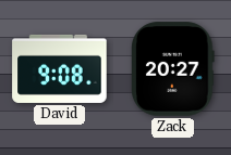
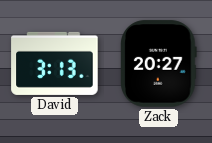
David: 9:08 -> 3:13 (55, 63)
